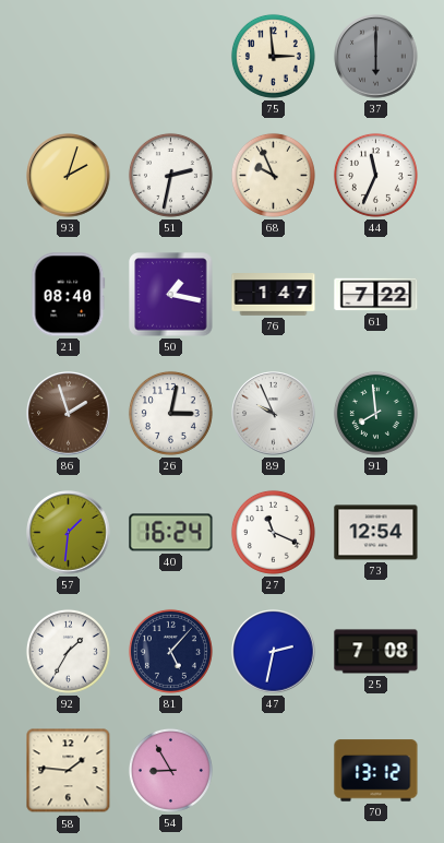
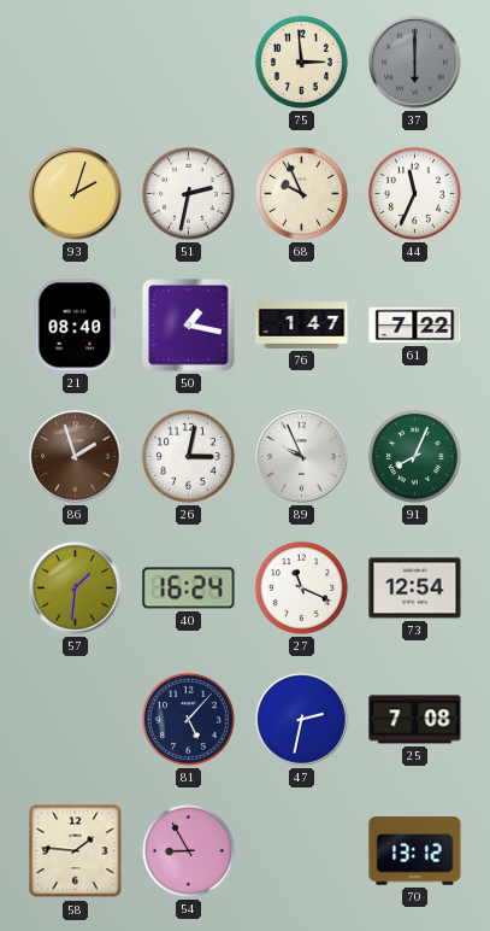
91: 7:59 -> 8:04 (414, 456)
92: 1:35 -> none (68, 651)
